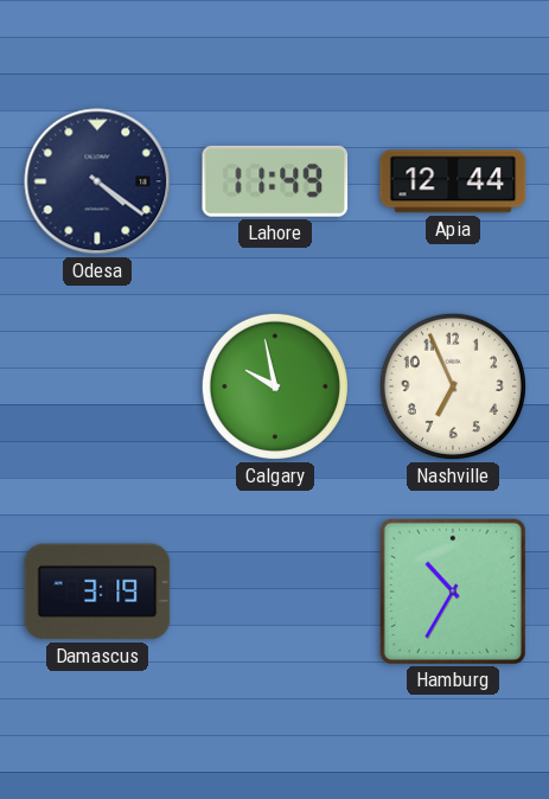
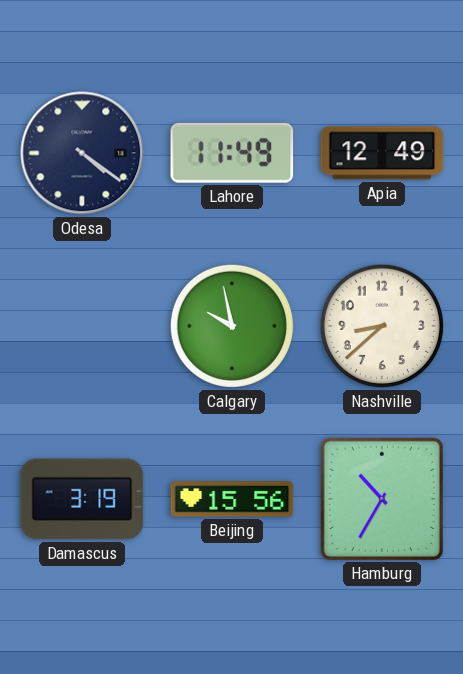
Apia: 12:44 -> 12:49 (382, 153)
Nashville: 6:56 -> 8:38 (382, 326)
Beijing: none -> 15:56 (232, 499)
